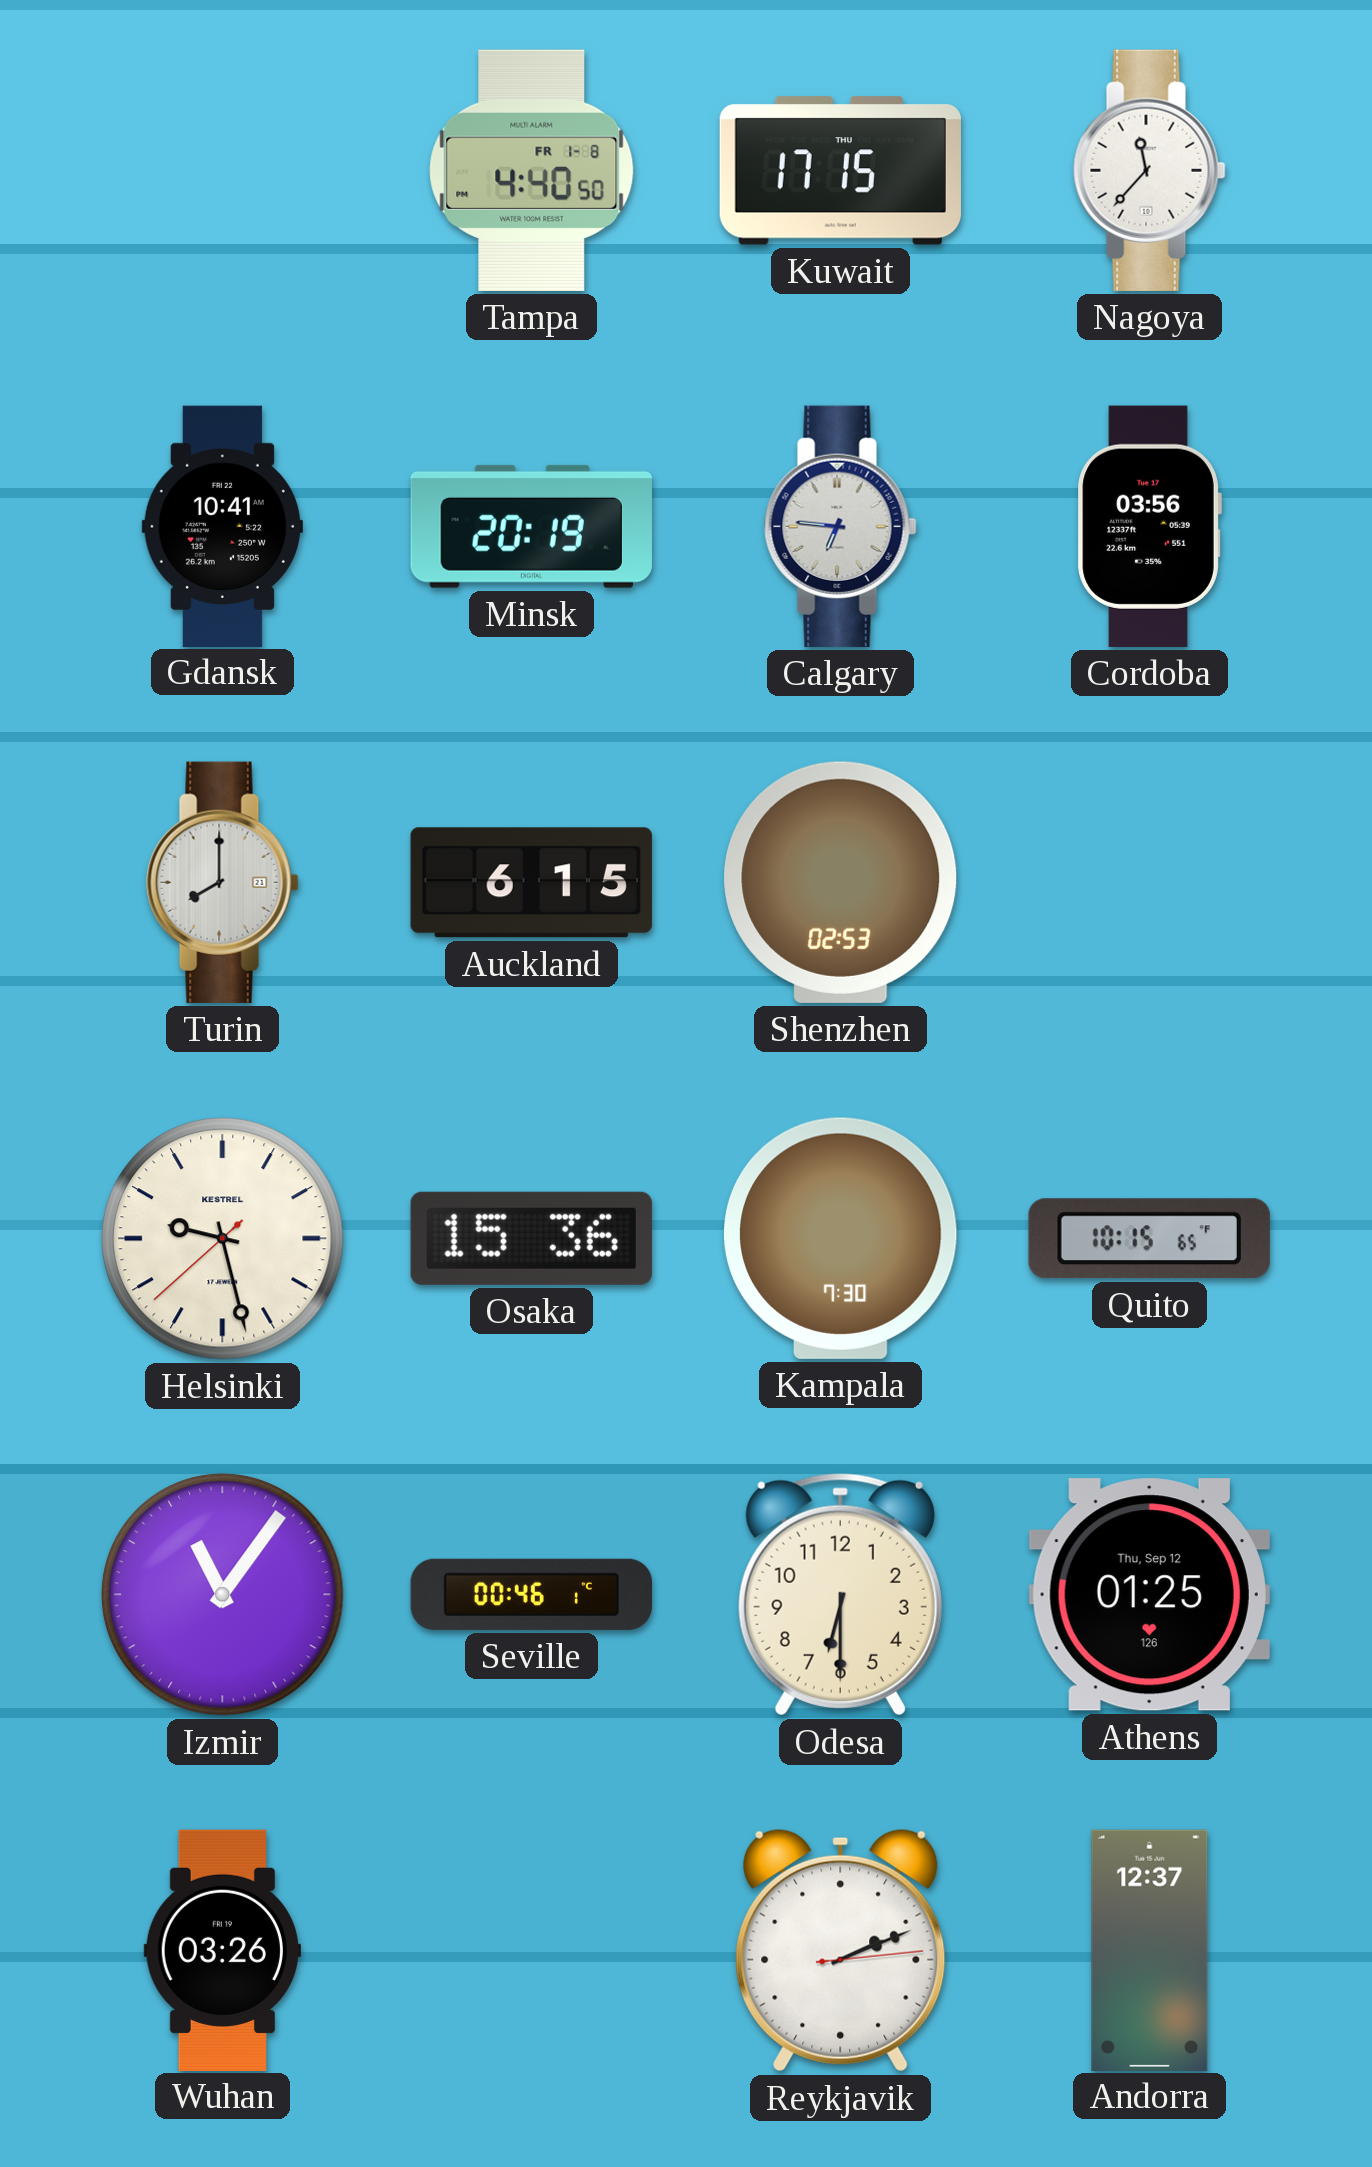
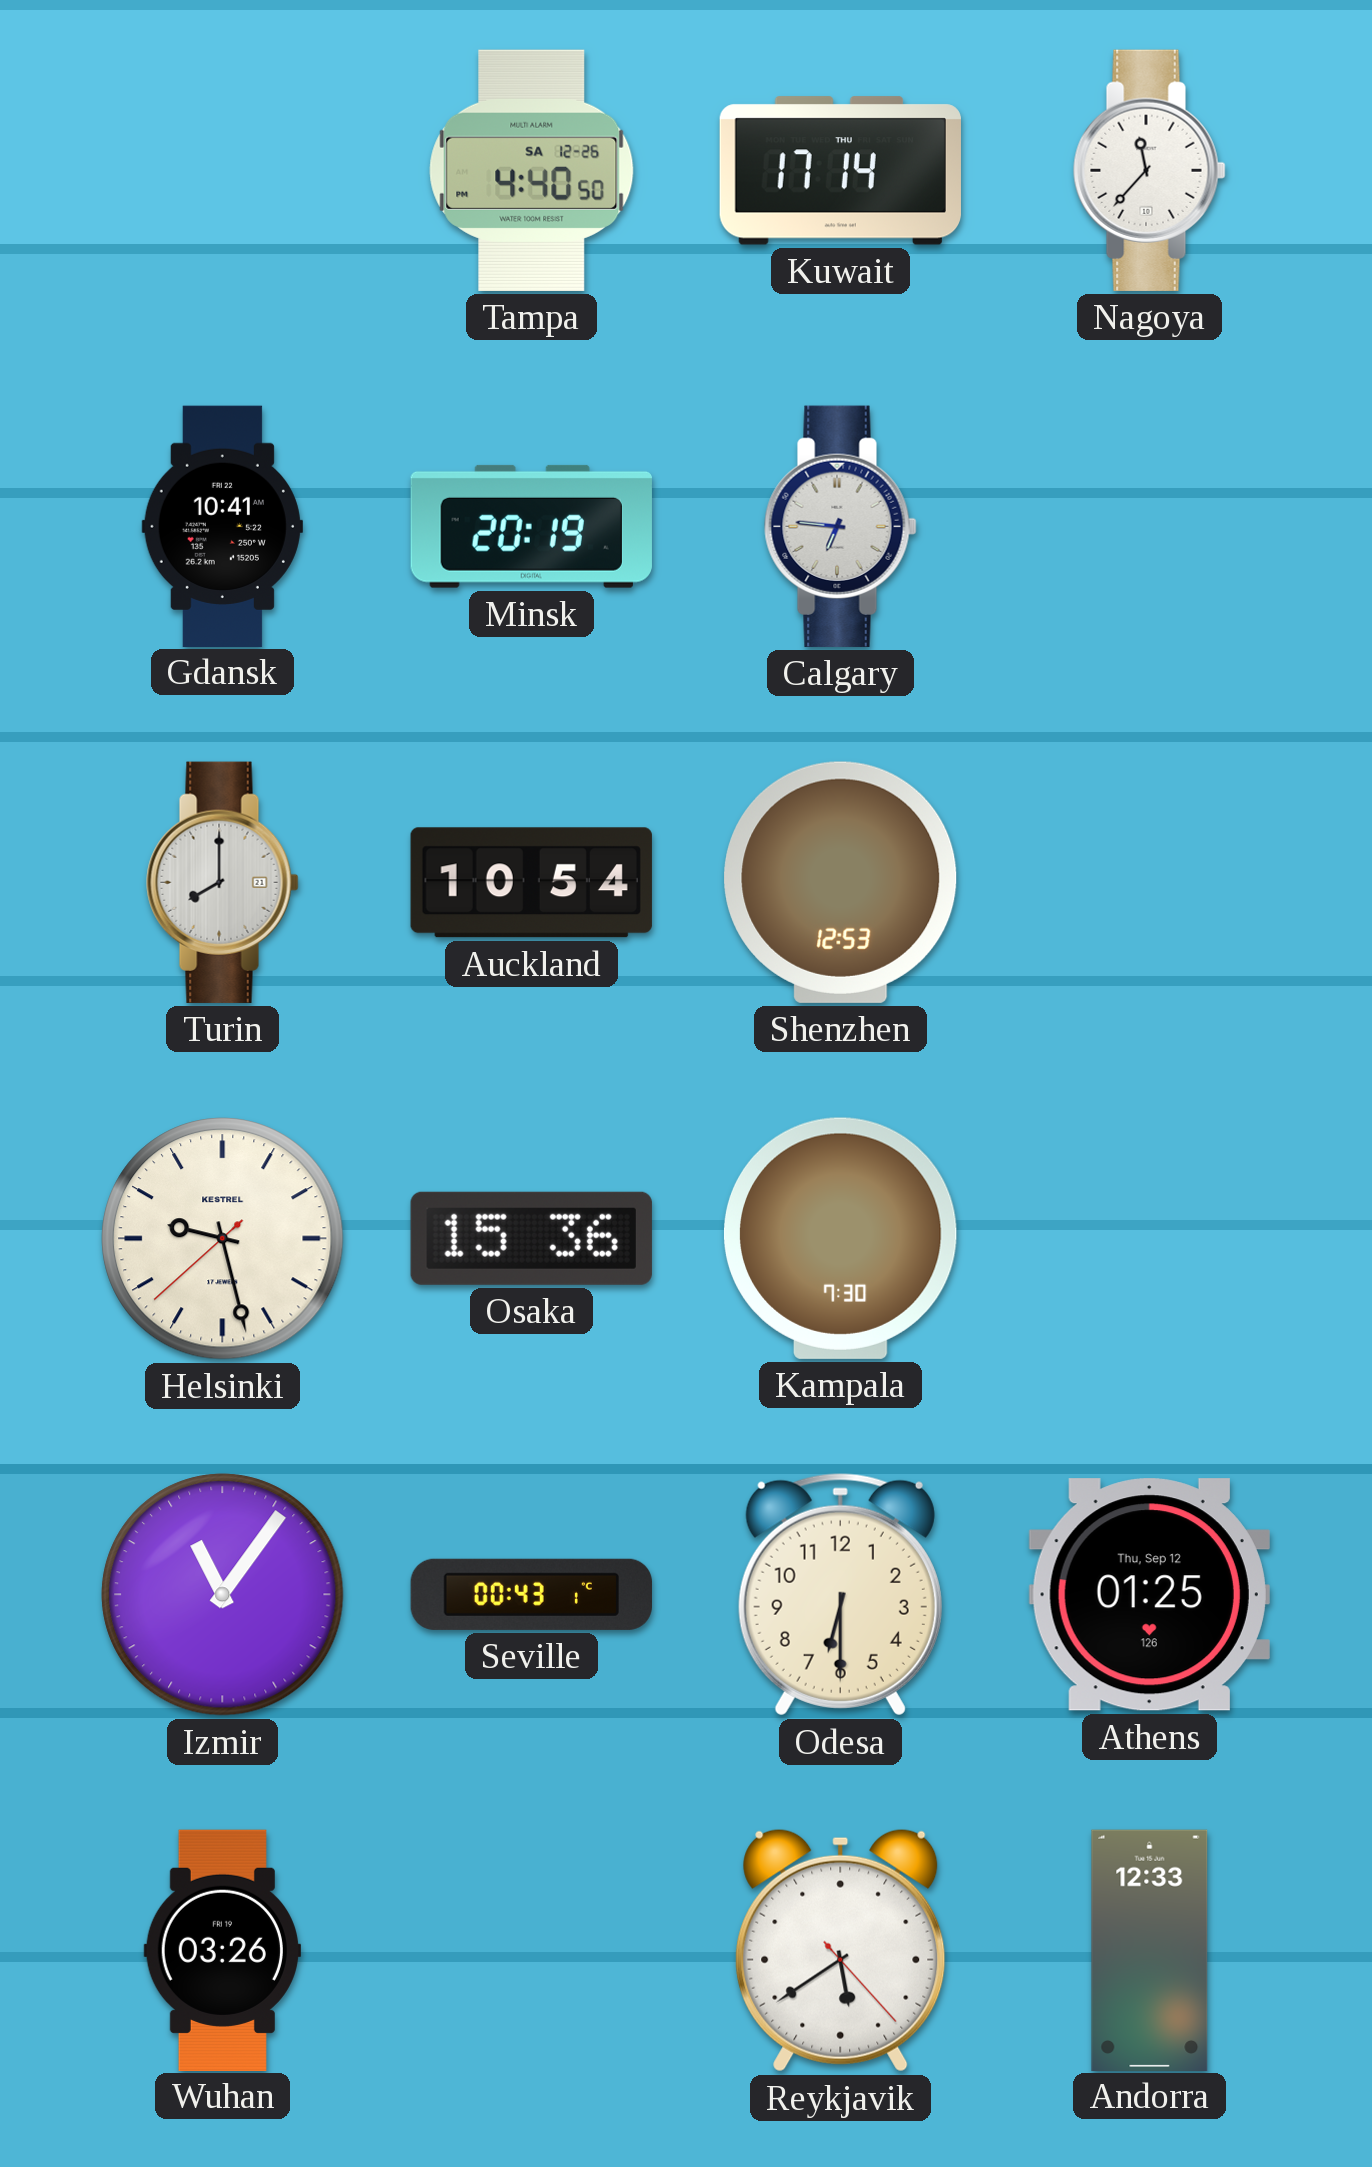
Tampa date: FR 1-8 -> SA 12-26 (532, 170)
Kuwait: 17:15 -> 17:14 (840, 171)
Cordoba: 03:56 -> none (1149, 526)
Auckland: 6:15 -> 10:54 (531, 883)
Shenzhen: 02:53 -> 12:53 (841, 882)
Quito: 10:15 -> none (1149, 1239)
Seville: 00:46 -> 00:43 (531, 1594)
Reykjavik: 2:11 -> 5:39 (841, 1950)
Andorra: 12:37 -> 12:33 (1150, 1950)
